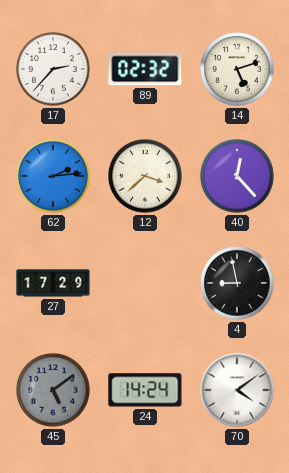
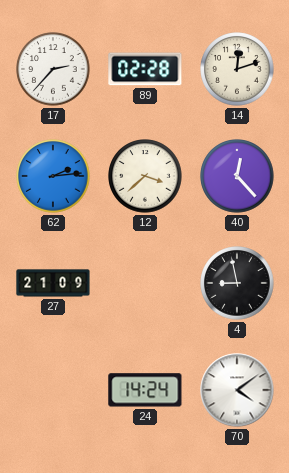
89: 02:32 -> 02:28 (145, 69)
14: 5:12 -> 12:12 (237, 69)
27: 17:29 -> 21:09 (53, 283)
45: 5:09 -> none (53, 390)
